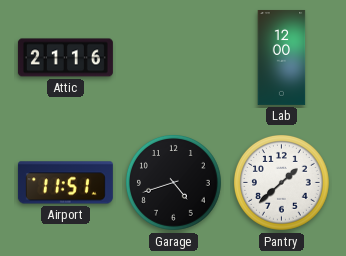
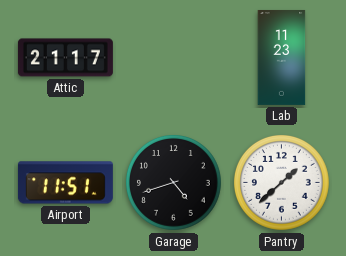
Attic: 21:16 -> 21:17 (65, 58)
Lab: 12:00 -> 11:23 (282, 57)
